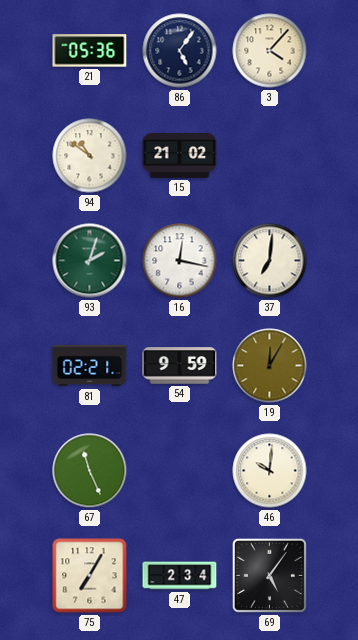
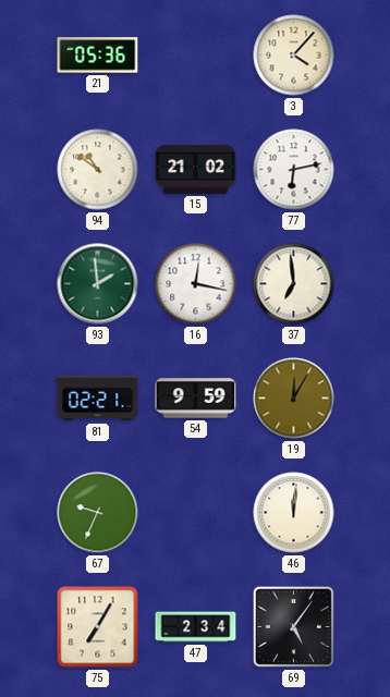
86: 5:06 -> none (180, 51)
77: none -> 6:13 (294, 170)
93: 2:03 -> 1:59 (98, 284)
37: 7:01 -> 6:59 (294, 284)
67: 11:26 -> 9:34 (98, 513)
46: 10:01 -> 12:01 (294, 513)
